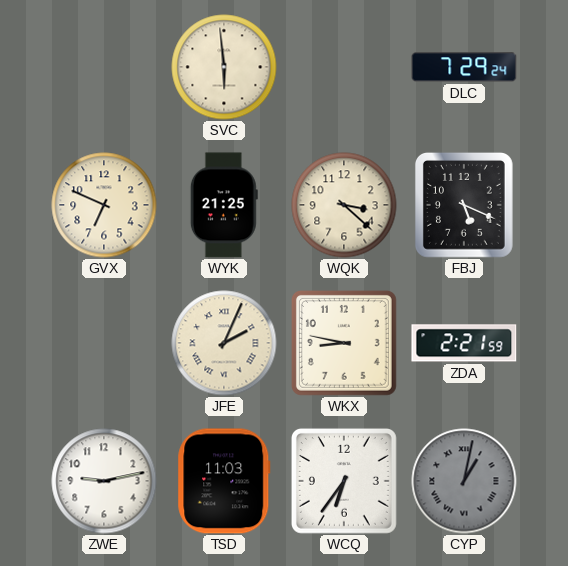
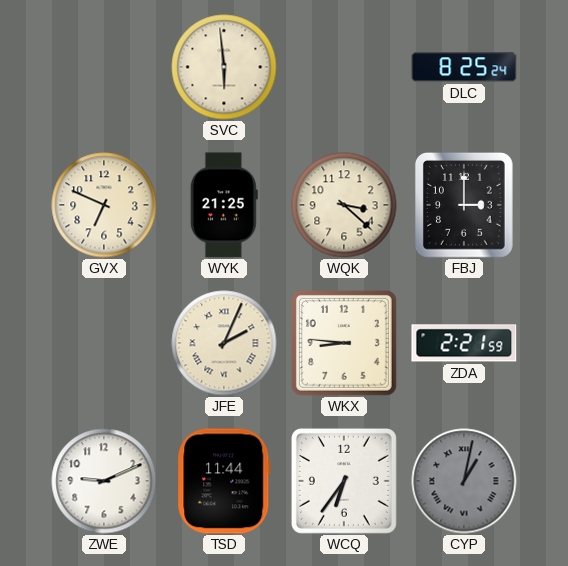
DLC: 7:29 -> 8:25 (464, 67)
FBJ: 5:19 -> 3:00 (464, 205)
WKX: 8:47 -> 8:46 (344, 343)
ZWE: 9:13 -> 9:11 (104, 481)
TSD: 11:03 -> 11:44 (224, 481)
